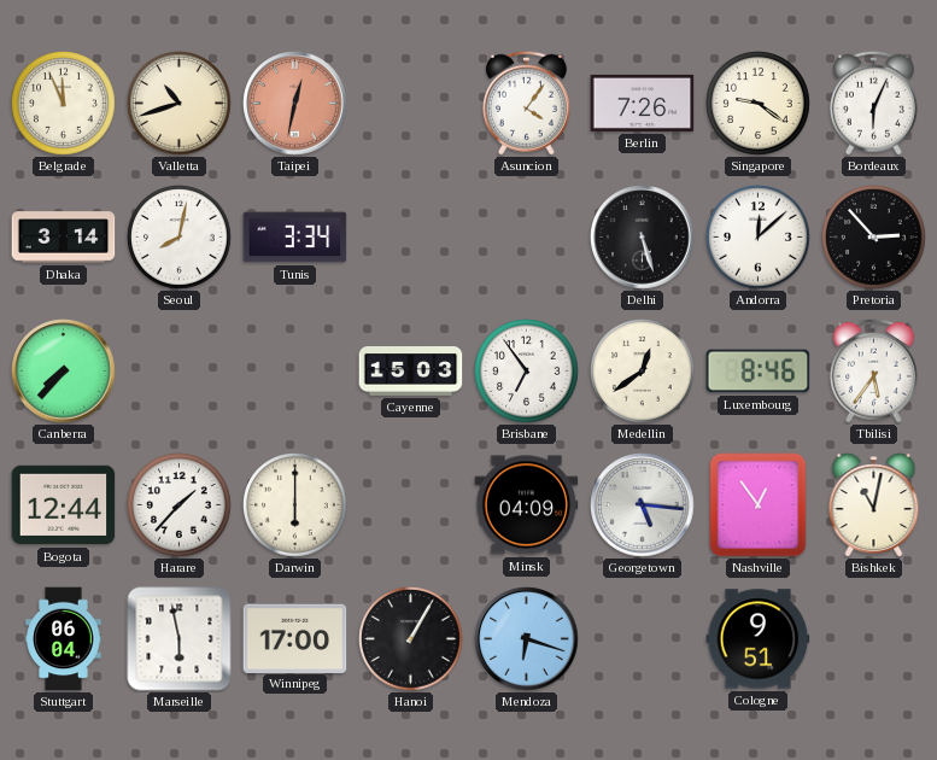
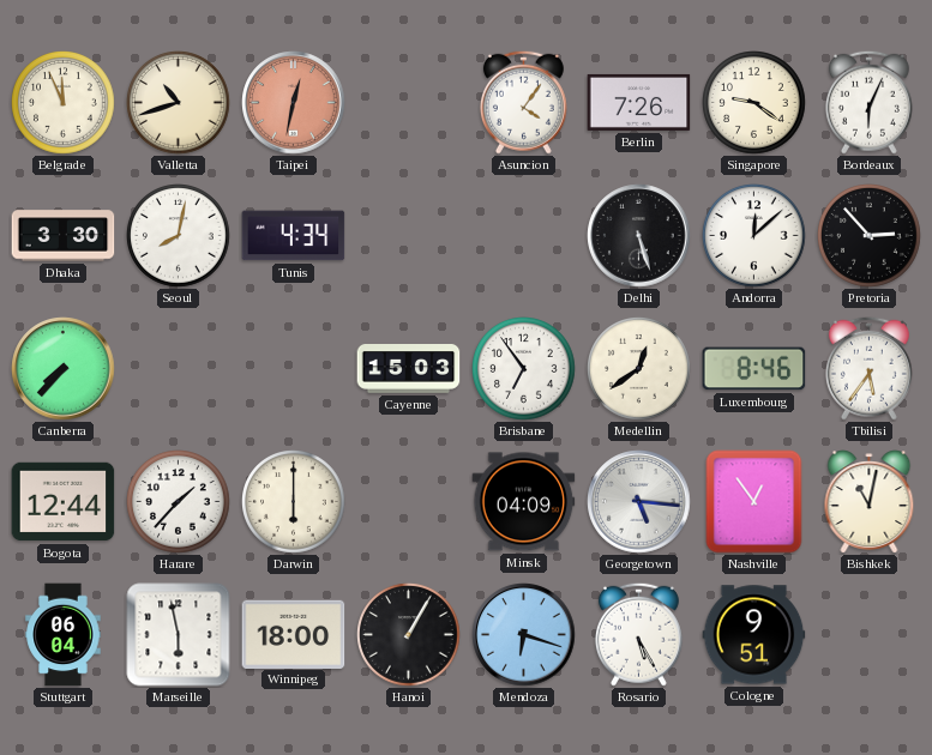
Dhaka: 3:14 -> 3:30 (64, 236)
Tunis: 3:34 -> 4:34 (294, 236)
Winnipeg: 17:00 -> 18:00 (294, 634)
Rosario: none -> 5:25 (638, 634)
